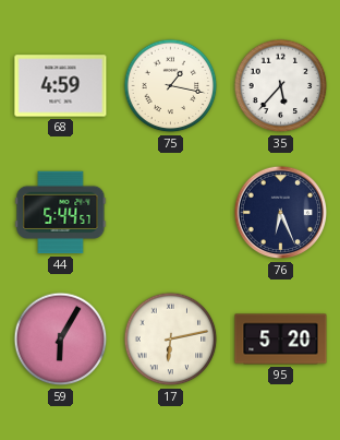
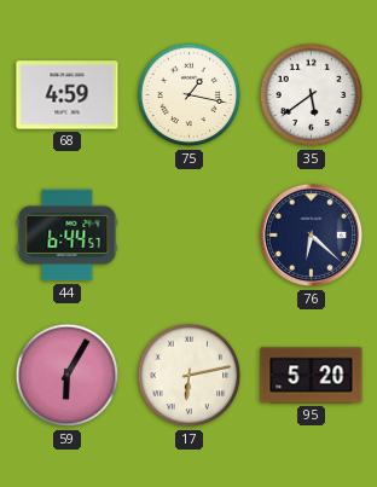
35: 5:37 -> 5:39 (312, 95)
44: 5:44 -> 6:44 (68, 236)
76: 6:26 -> 6:22 (312, 236)
